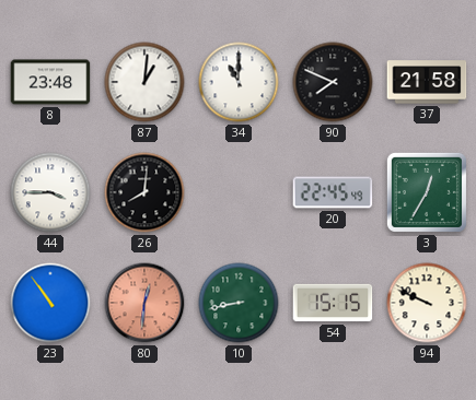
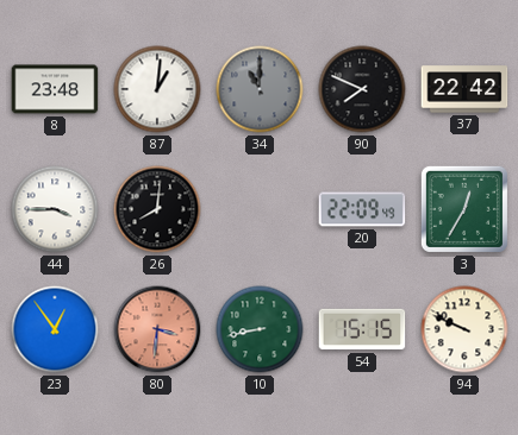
34 dial: white -> grey (260, 89)
37: 21:58 -> 22:42 (464, 89)
20: 22:45 -> 22:09 (362, 209)
23: 10:54 -> 12:54 (55, 329)
80: 12:31 -> 3:31 (157, 329)
